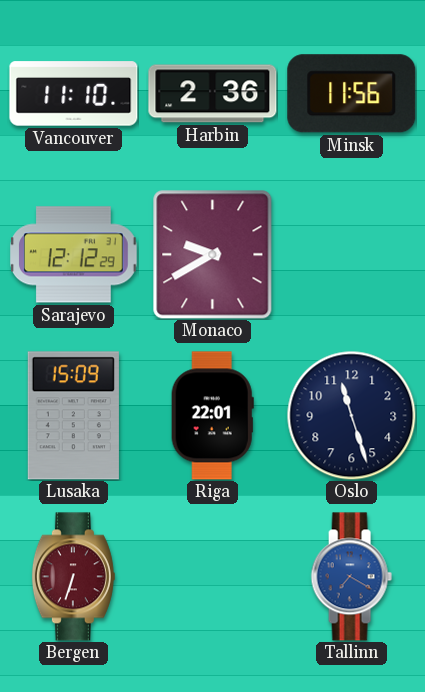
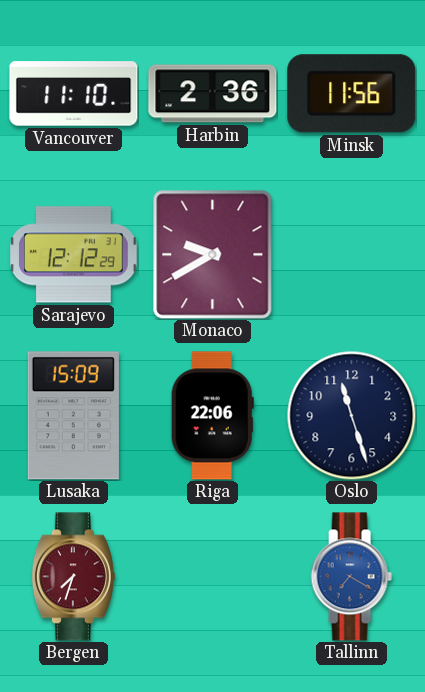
Riga: 22:01 -> 22:06 (212, 416)
Bergen: 6:33 -> 7:33 (73, 577)
